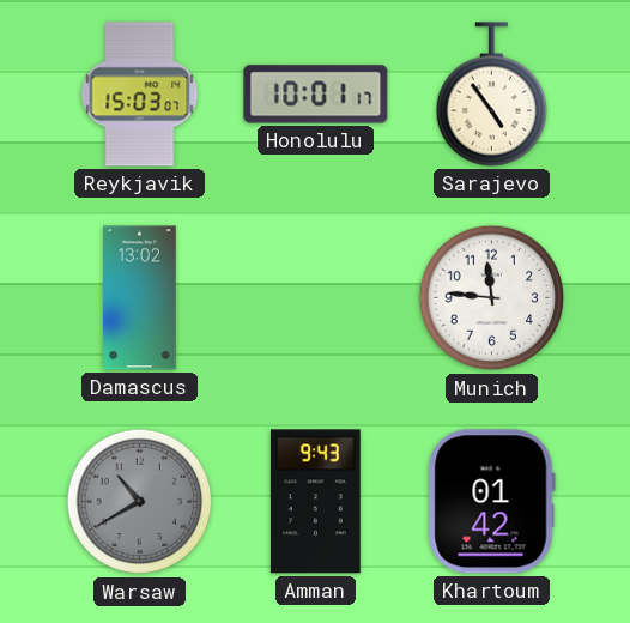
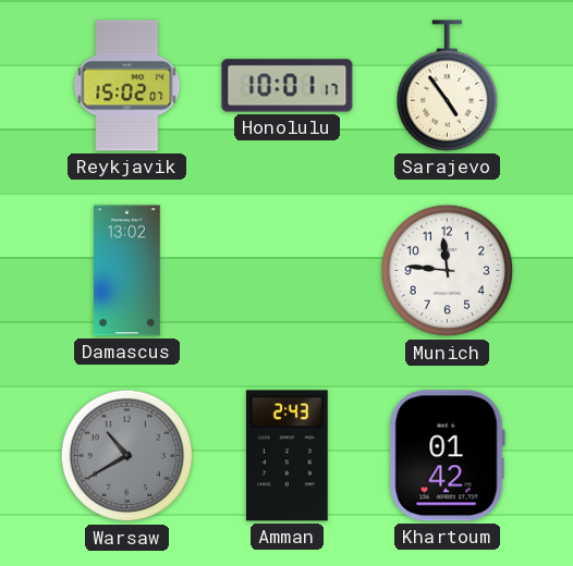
Reykjavik: 15:03 -> 15:02 (127, 86)
Amman: 9:43 -> 2:43 (286, 456)
